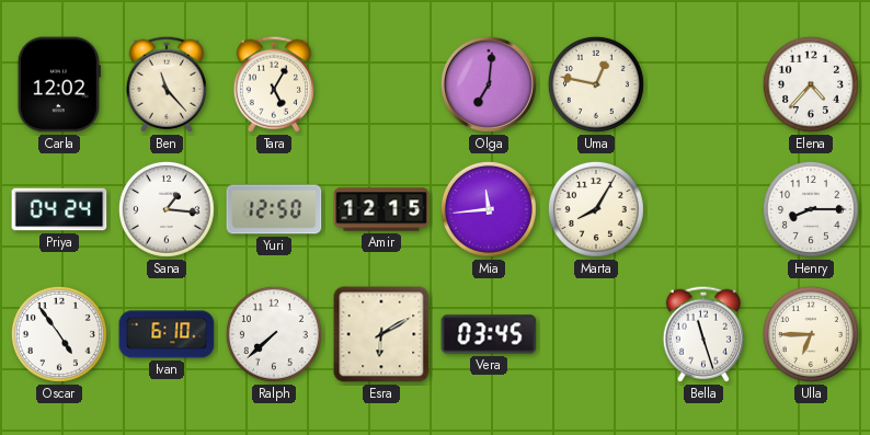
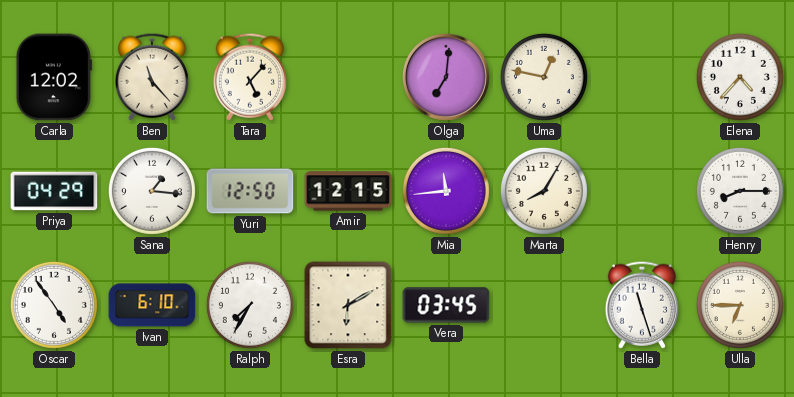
Tara: 5:05 -> 5:07 (250, 77)
Priya: 04:24 -> 04:29 (54, 191)
Ralph: 7:38 -> 7:35 (250, 305)
